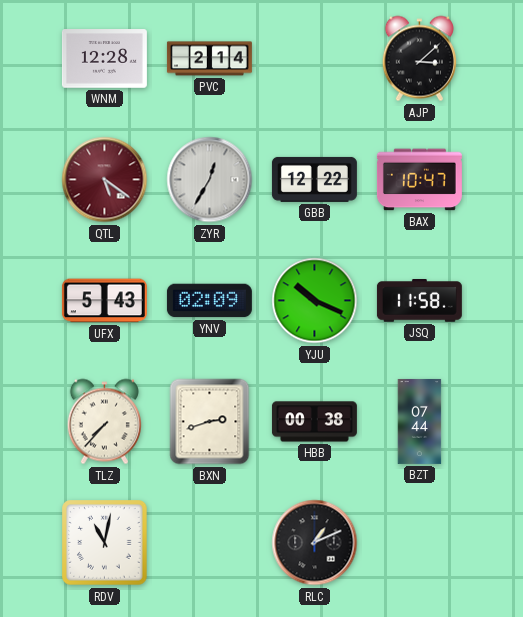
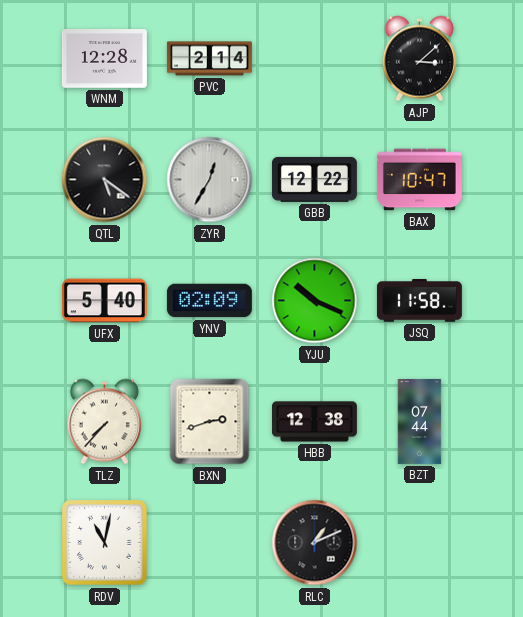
QTL dial: burgundy -> black (105, 180)
UFX: 5:43 -> 5:40 (104, 301)
HBB: 00:38 -> 12:38 (314, 422)
